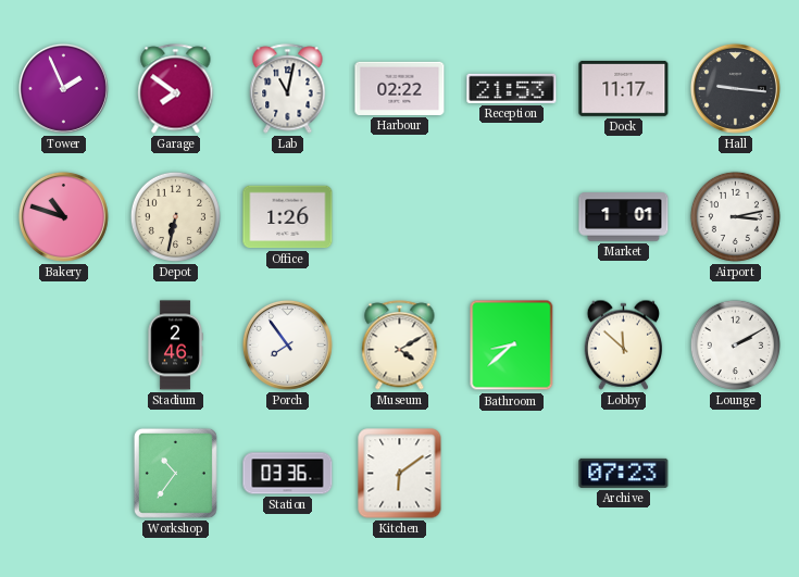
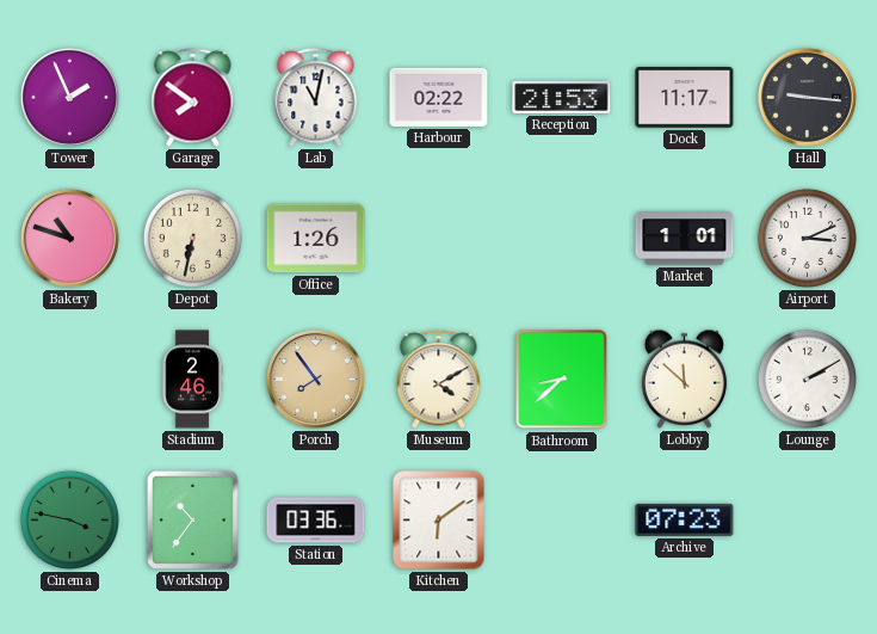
Airport: 3:13 -> 3:11 (807, 238)
Porch dial: white -> champagne (315, 378)
Cinema: none -> 3:47 (69, 519)
